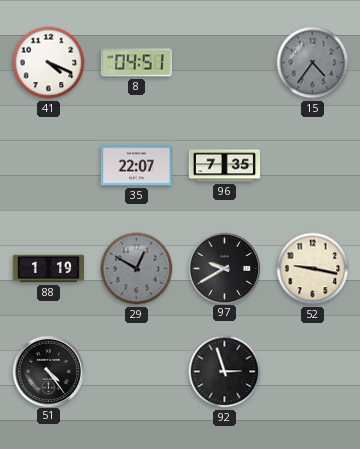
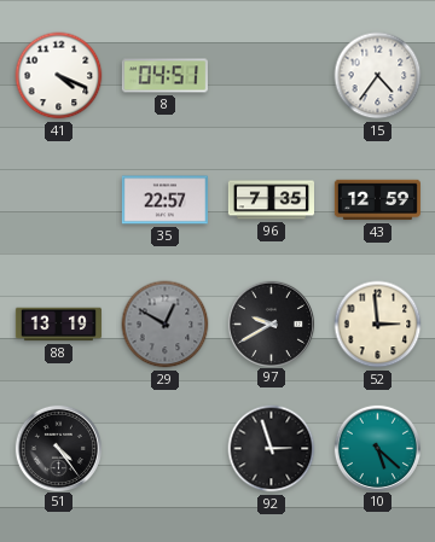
15 dial: grey -> white (378, 76)
35: 22:07 -> 22:57 (164, 200)
43: none -> 12:59 (377, 200)
88: 1:19 -> 13:19 (58, 325)
52: 9:17 -> 2:59 (378, 325)
10: none -> 5:22 (377, 448)
